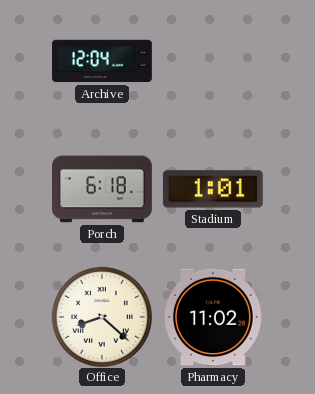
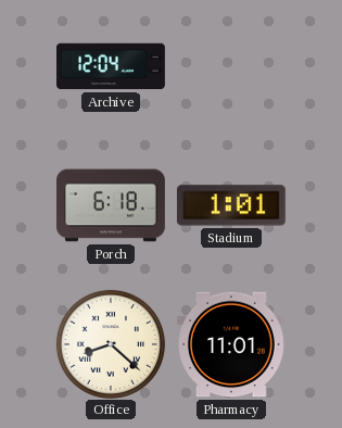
Pharmacy: 11:02 -> 11:01 (231, 344)
